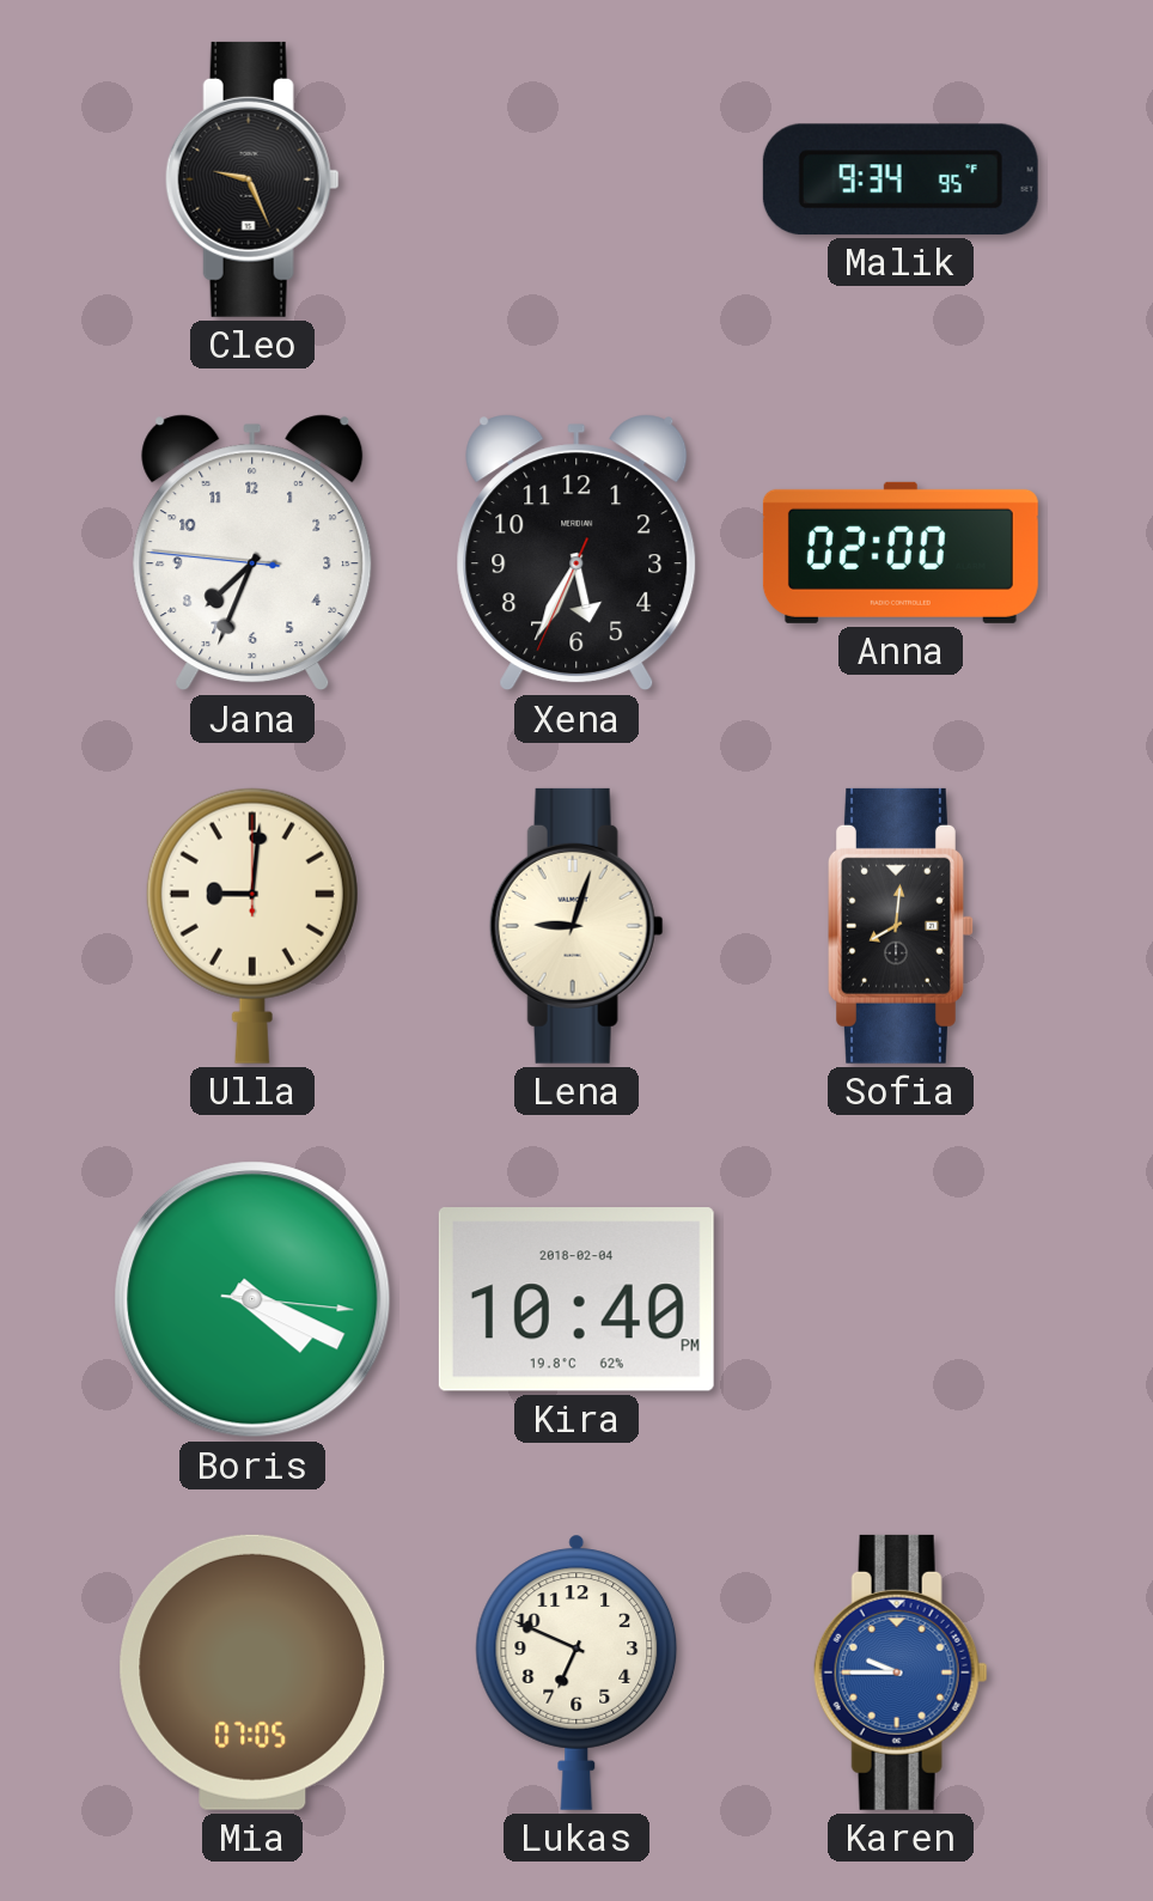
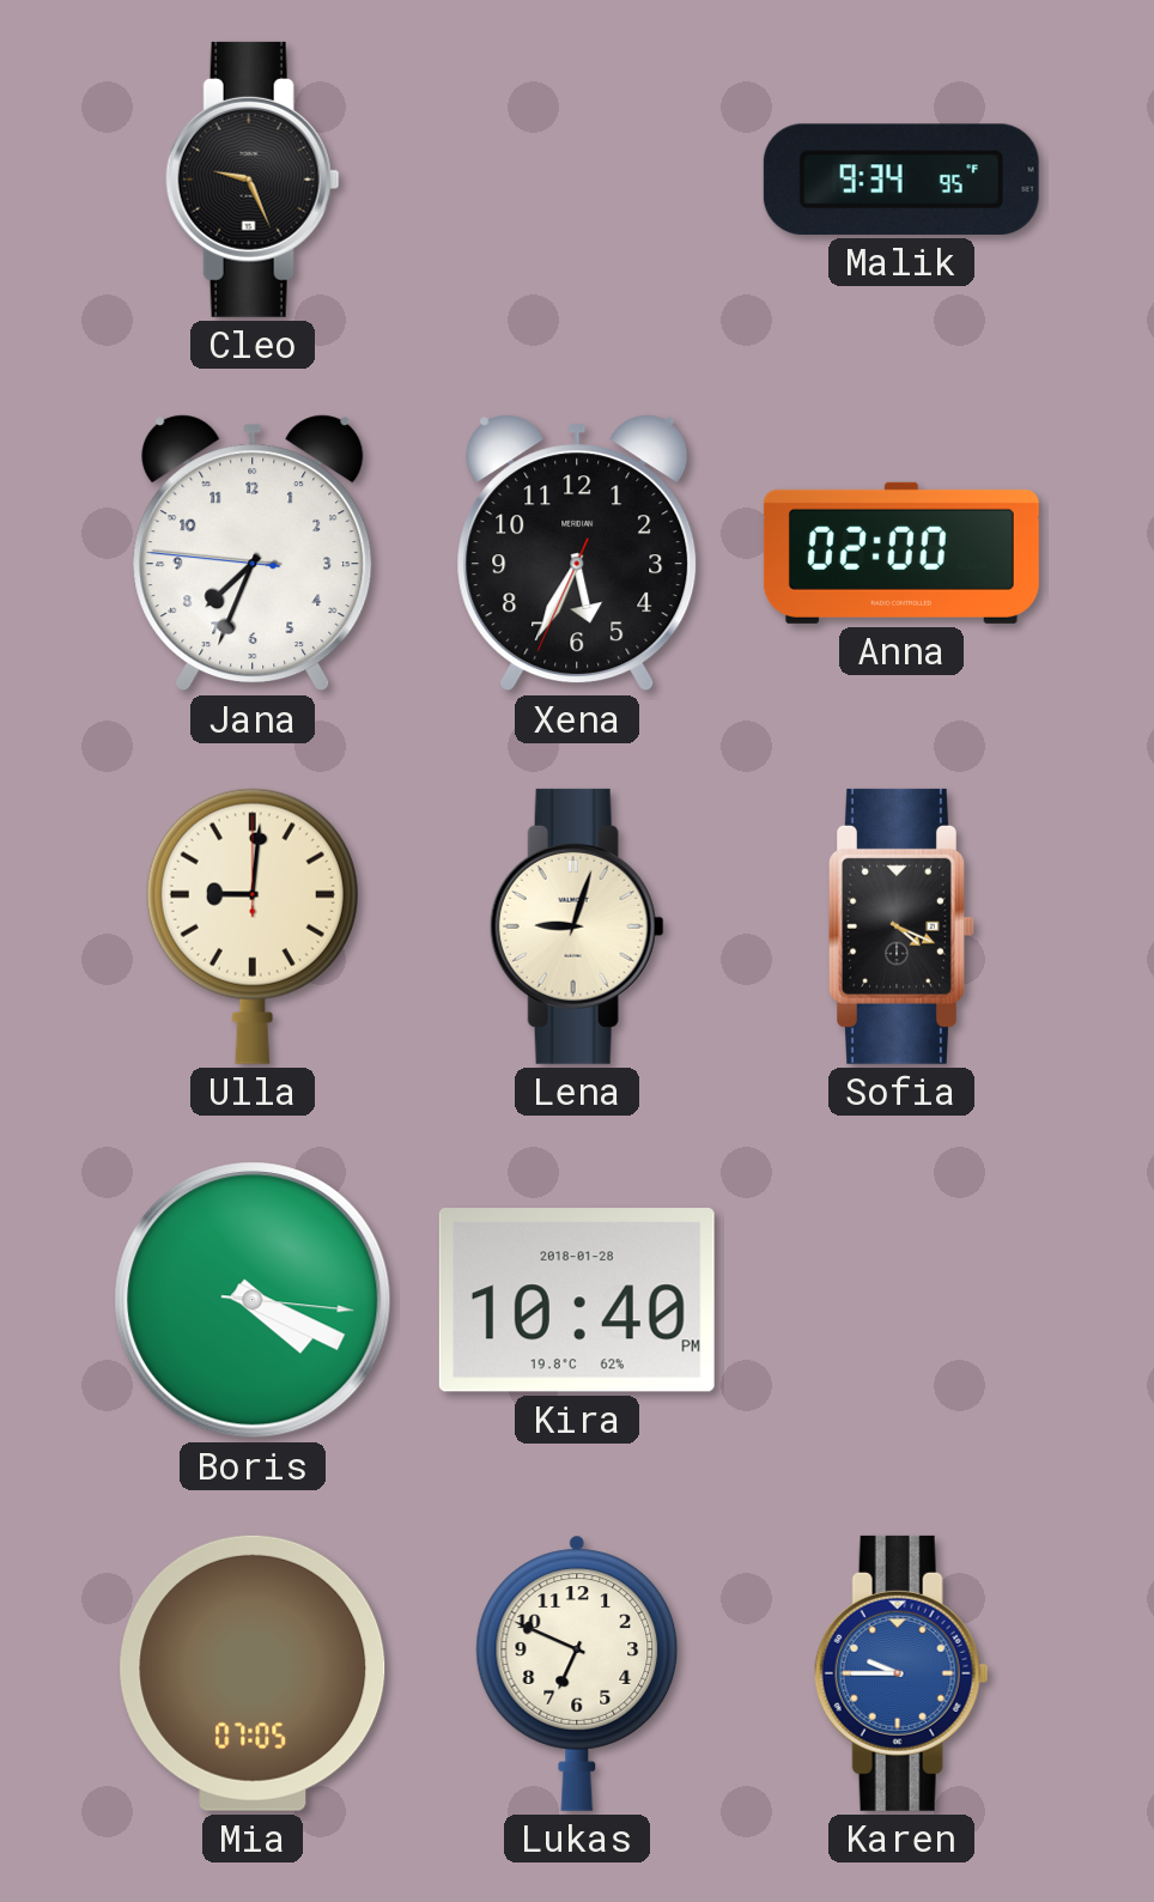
Sofia: 8:01 -> 4:19 (903, 926)
Kira date: 2018-02-04 -> 2018-01-28 (577, 1300)
